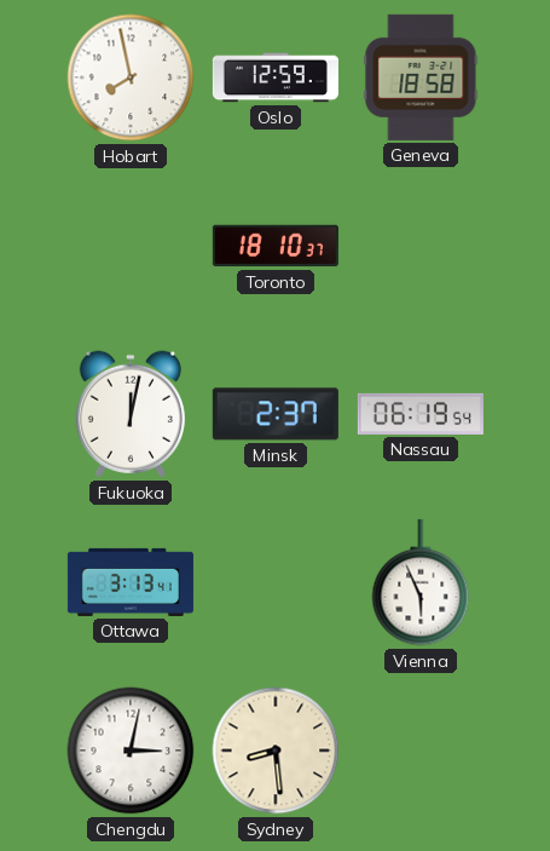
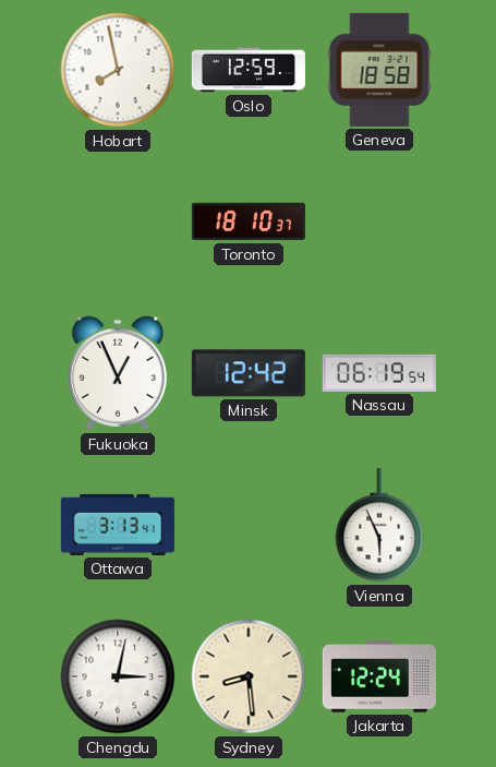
Fukuoka: 12:02 -> 12:56 (118, 373)
Minsk: 2:37 -> 12:42 (249, 373)
Jakarta: none -> 12:24 (379, 676)
